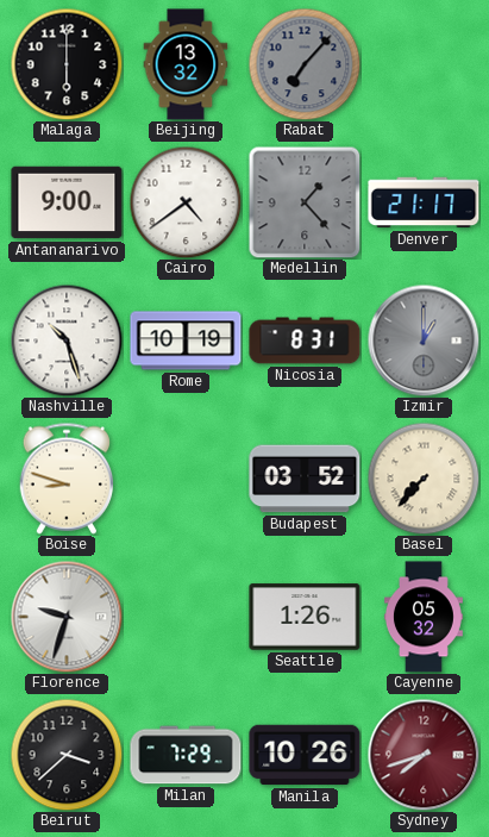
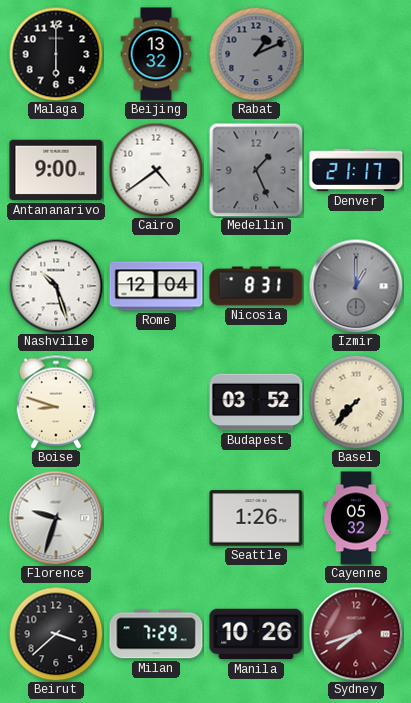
Rabat: 7:07 -> 1:11 (256, 54)
Medellin: 1:23 -> 1:26 (256, 170)
Rome: 10:19 -> 12:04 (156, 286)
